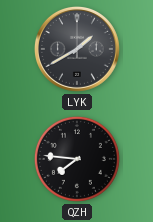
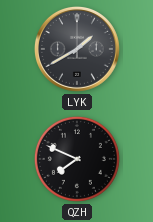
QZH: 7:46 -> 7:49 (77, 159)
